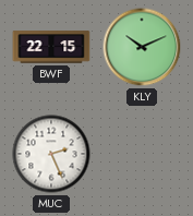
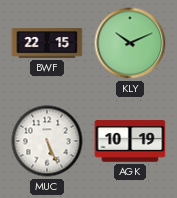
MUC: 2:26 -> 5:26 (47, 141)
AGK: none -> 10:19 (130, 141)
